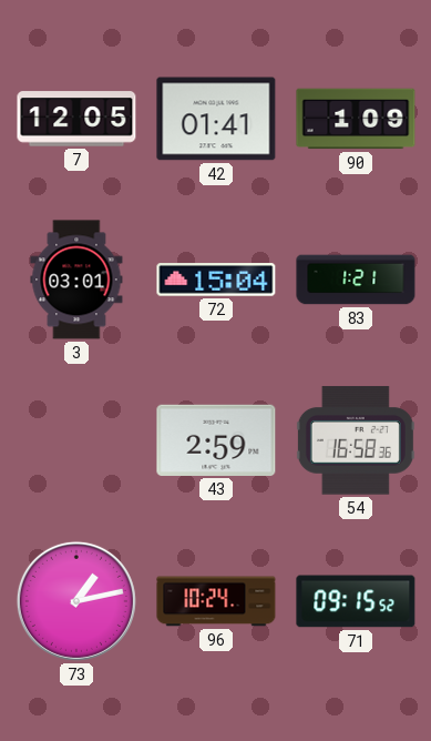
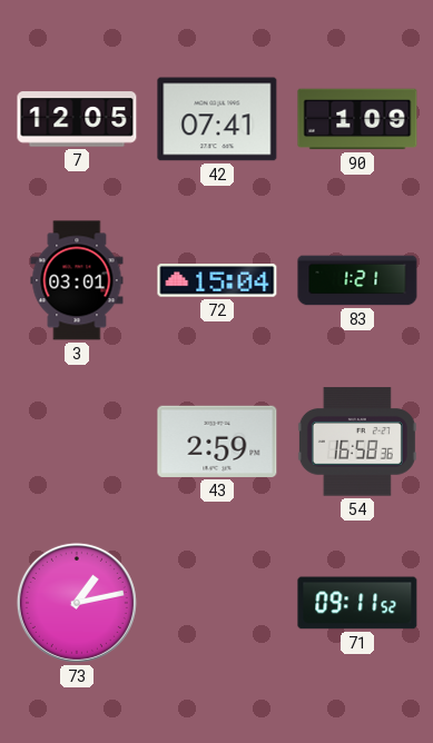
42: 01:41 -> 07:41 (217, 119)
96: 10:24 -> none (216, 601)
71: 09:15 -> 09:11 (357, 603)
